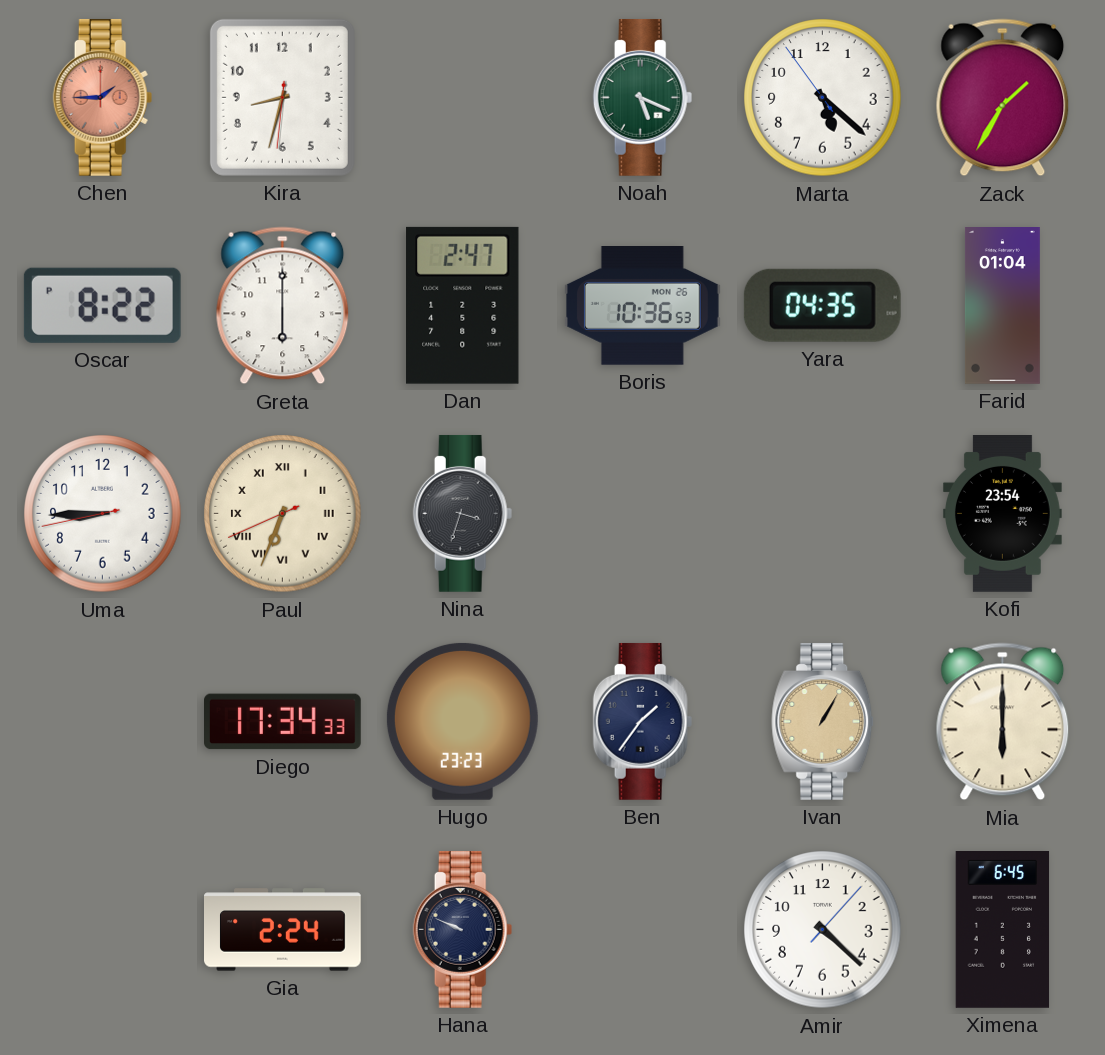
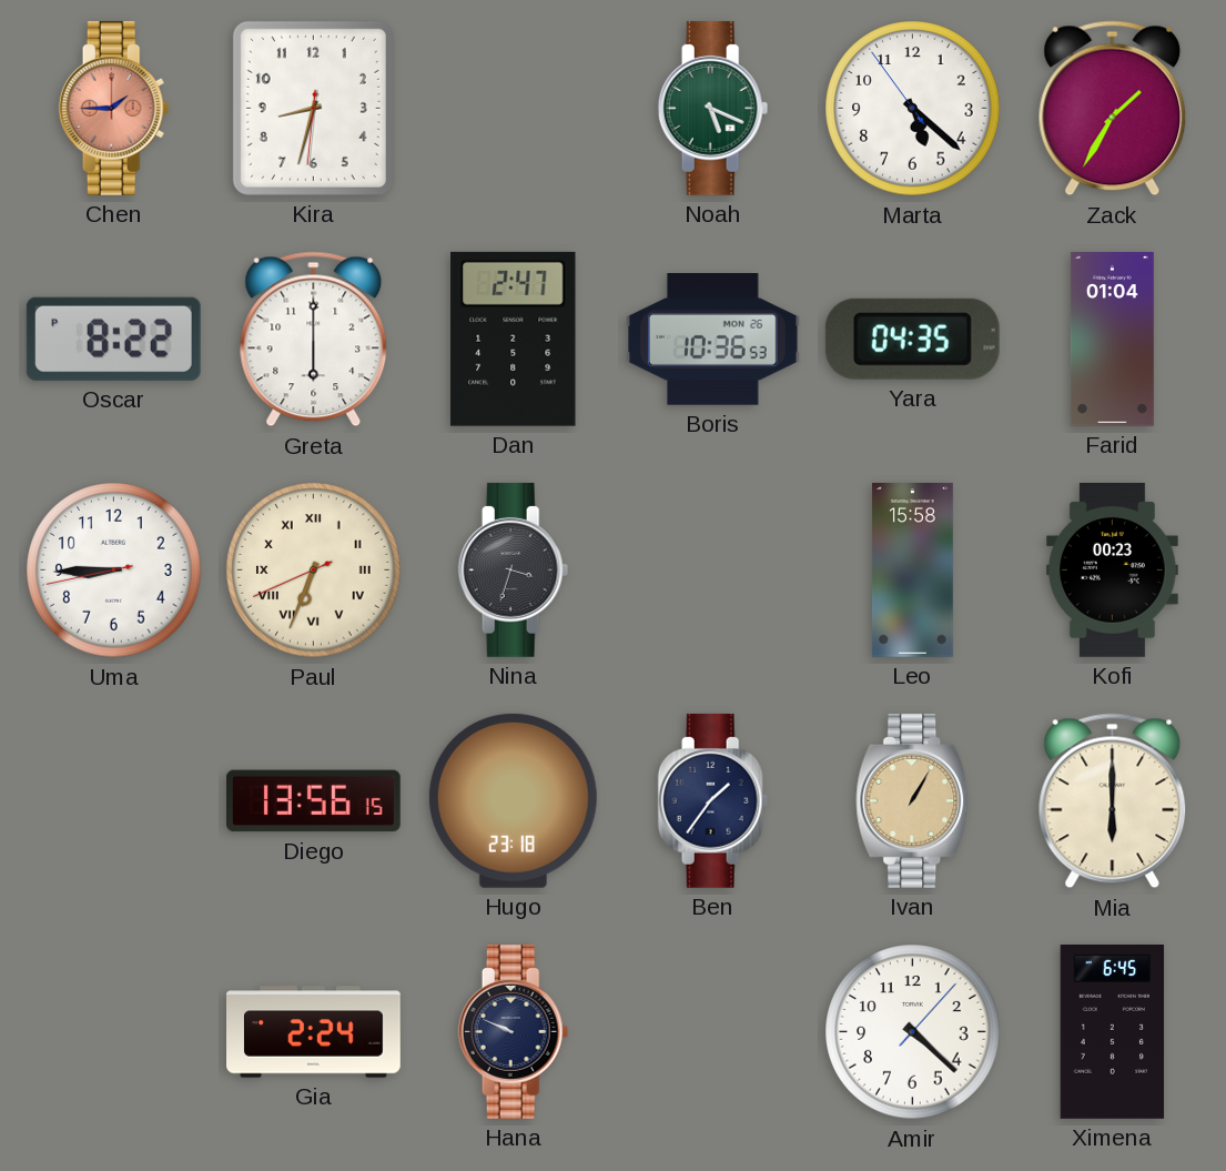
Leo: none -> 15:58 (913, 571)
Kofi: 23:54 -> 00:23 (1112, 571)
Diego: 17:34 -> 13:56 (314, 801)
Hugo: 23:23 -> 23:18 (513, 800)
